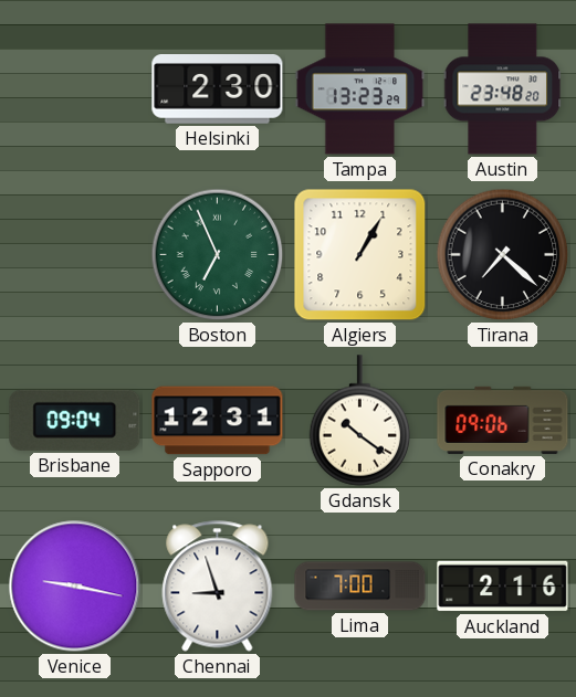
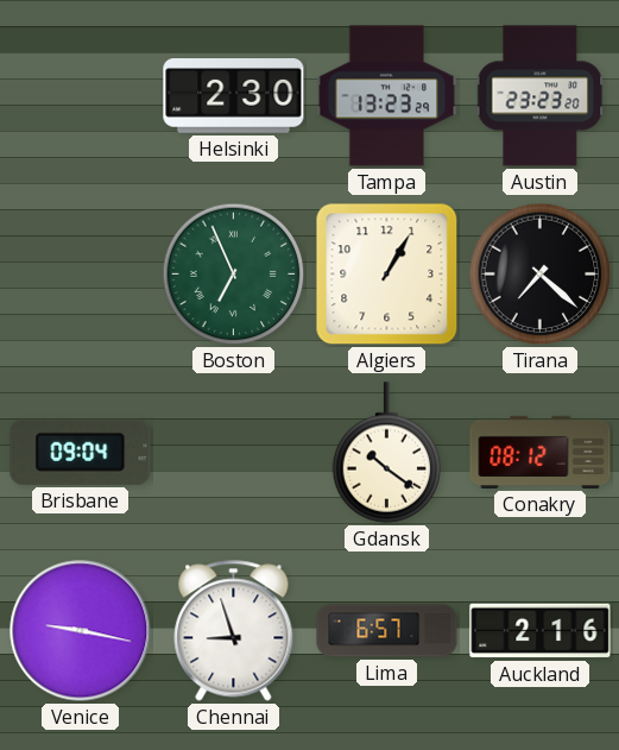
Austin: 23:48 -> 23:23 (541, 96)
Sapporo: 12:31 -> none (218, 421)
Conakry: 09:06 -> 08:12 (541, 452)
Lima: 7:00 -> 6:57 (387, 631)
